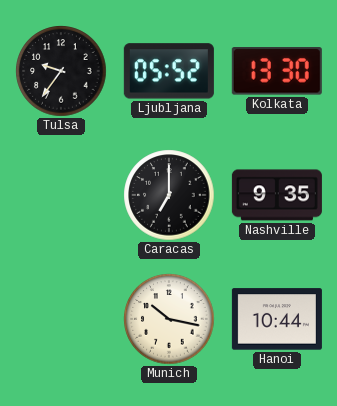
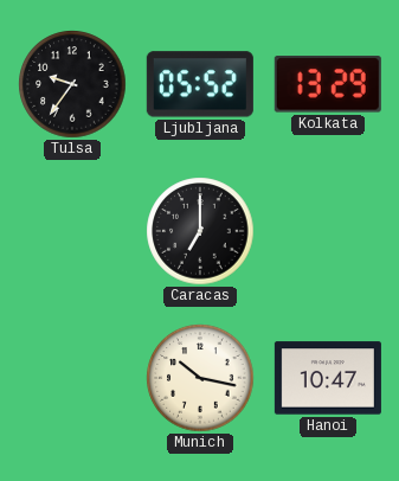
Kolkata: 13:30 -> 13:29 (328, 84)
Nashville: 9:35 -> none (277, 195)
Hanoi: 10:44 -> 10:47 (328, 378)
